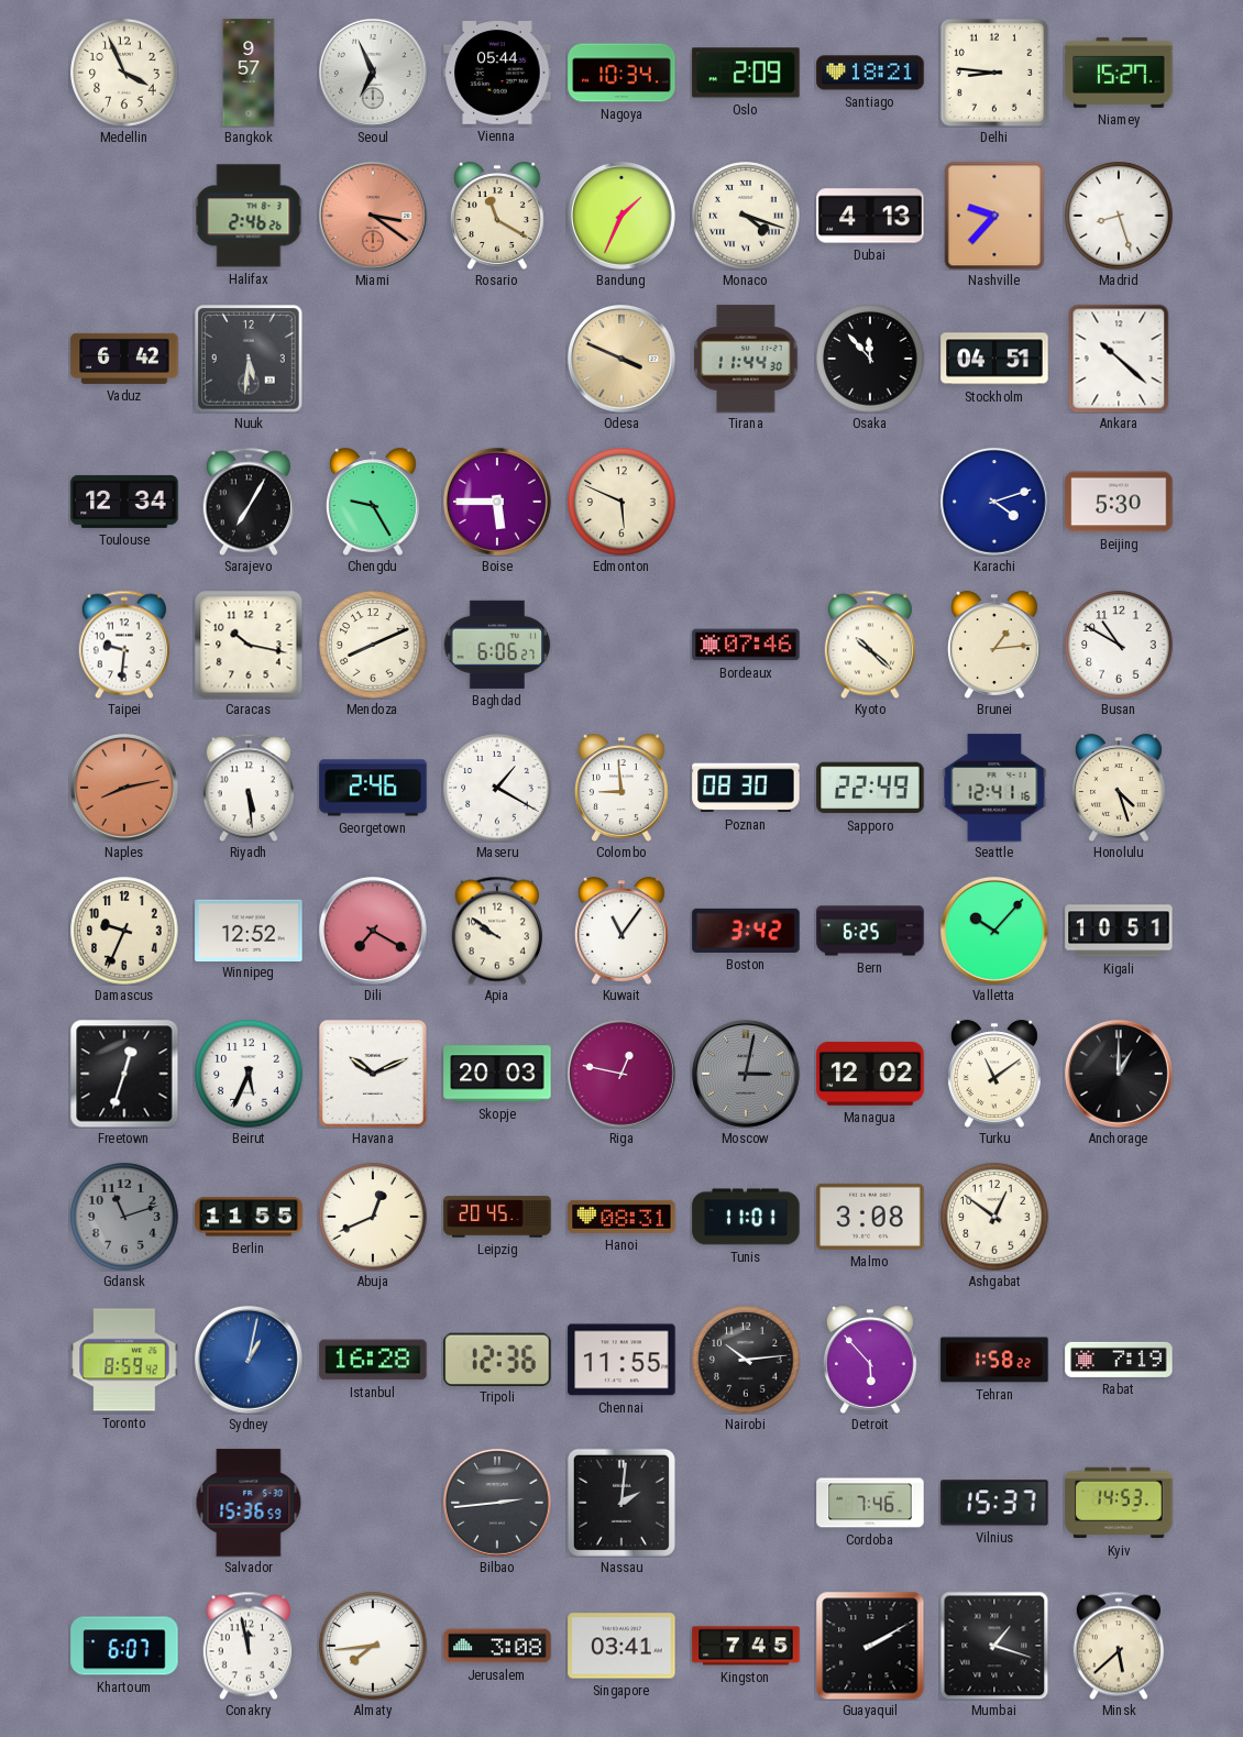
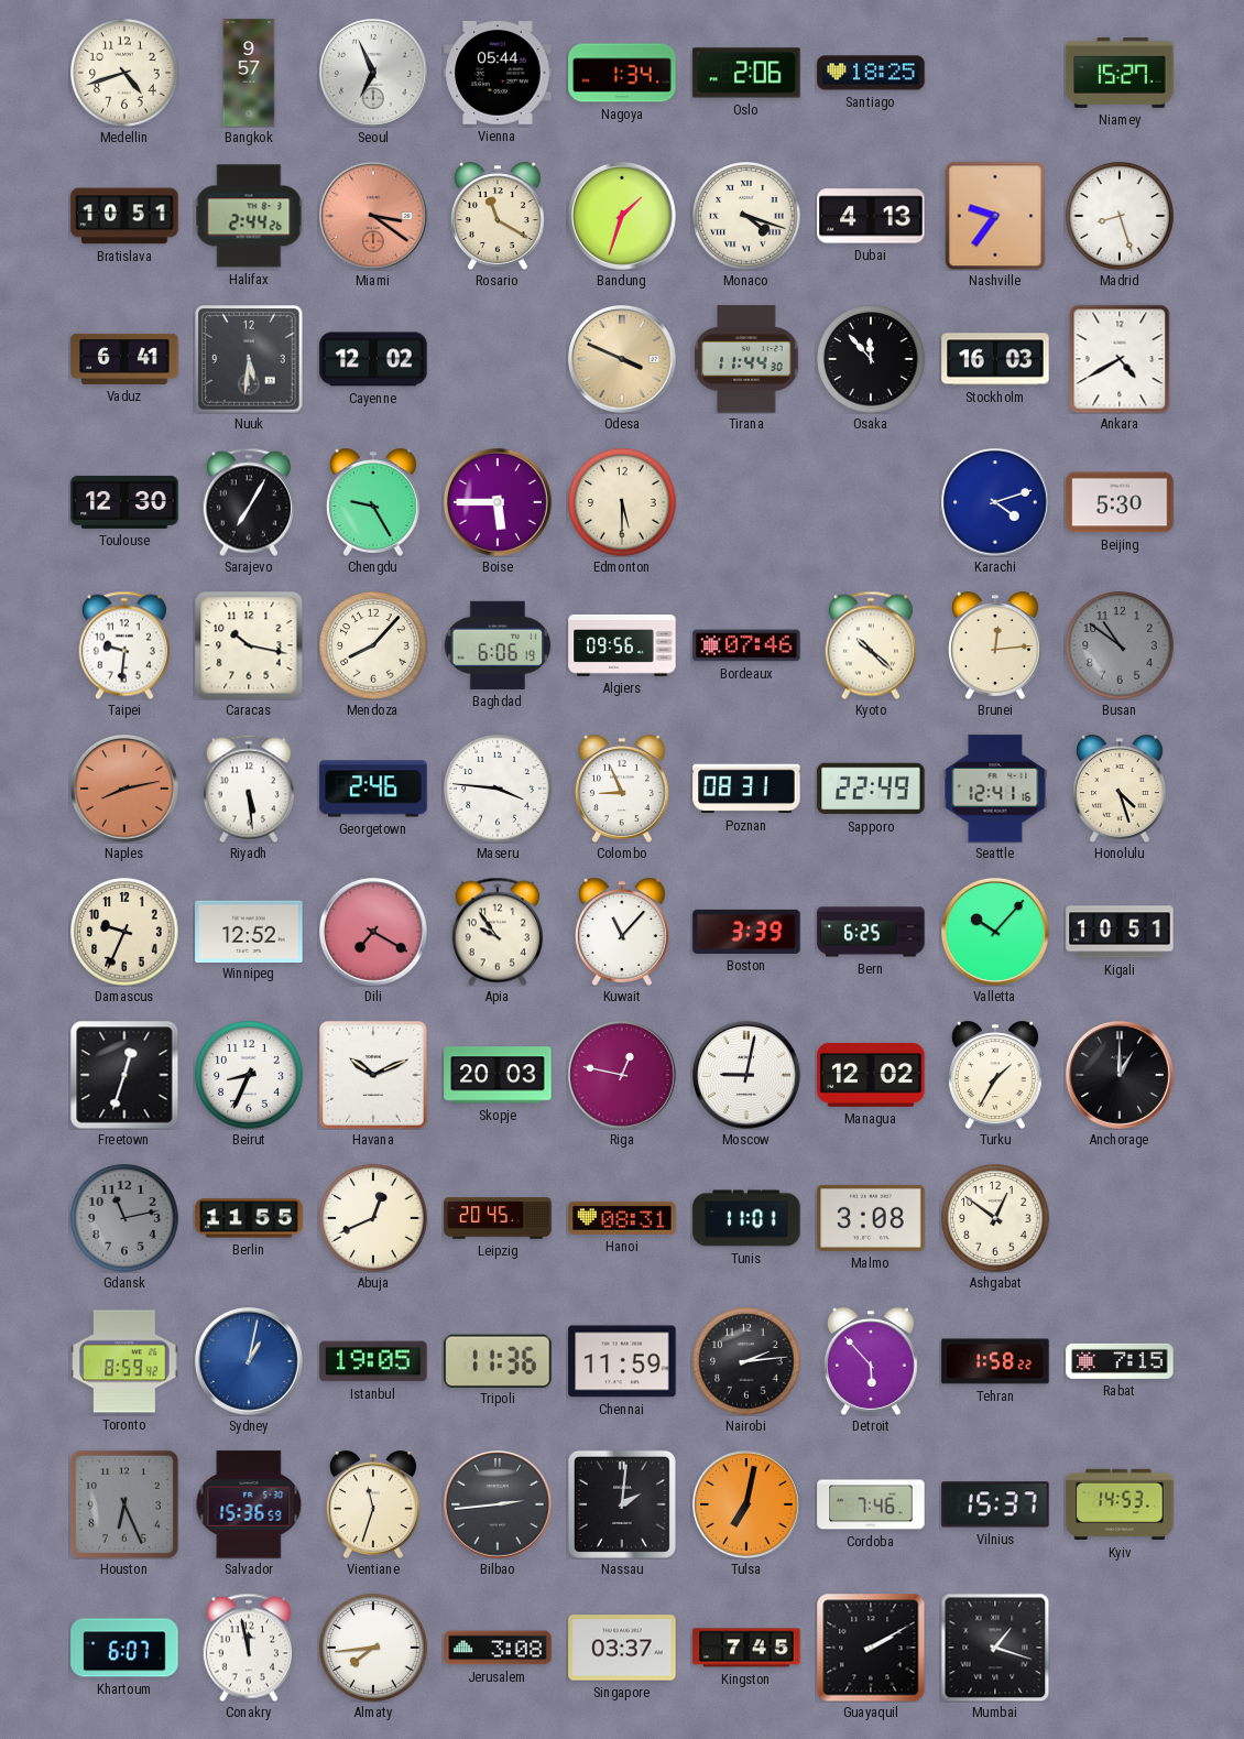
Medellin: 3:56 -> 4:42 (124, 73)
Nagoya: 10:34 -> 1:34 (622, 73)
Oslo: 2:09 -> 2:06 (746, 73)
Santiago: 18:21 -> 18:25 (871, 73)
Delhi: 8:46 -> none (994, 73)
Bratislava: none -> 10:51 (124, 216)
Halifax: 2:46 -> 2:44 (249, 216)
Bandung: 1:34 -> 1:33 (622, 216)
Nashville: 9:37 -> 9:36 (995, 216)
Vaduz: 6:42 -> 6:41 (124, 359)
Cayenne: none -> 12:02 (373, 359)
Stockholm: 04:51 -> 16:03 (995, 359)
Ankara: 10:22 -> 4:40 (1120, 359)
Toulouse: 12:34 -> 12:30 (124, 502)
Edmonton: 5:49 -> 5:30 (622, 502)
Mendoza: 8:11 -> 8:07 (373, 645)
Baghdad: 6:06:27 -> 6:06:19 (498, 645)
Algiers: none -> 09:56 (622, 646)
Brunei: 1:14 -> 12:14 (995, 645)
Busan: 10:50 -> 10:51 (1120, 645)
Busan dial: white -> grey (1120, 645)
Maseru: 1:20 -> 3:46 (498, 789)
Colombo: 8:59 -> 8:56 (622, 789)
Poznan: 08:30 -> 08:31 (746, 789)
Apia: 9:51 -> 9:54 (498, 932)
Kuwait: 11:06 -> 11:07 (622, 932)
Boston: 3:42 -> 3:39 (746, 932)
Beirut: 5:34 -> 8:34 (249, 1075)
Moscow: 3:02 -> 9:02 (746, 1075)
Moscow dial: grey -> white (746, 1075)
Turku: 11:09 -> 1:35 (995, 1075)
Gdansk: 11:12 -> 11:13 (124, 1218)
Istanbul: 16:28 -> 19:05 (373, 1361)
Tripoli: 12:36 -> 11:36 (498, 1360)
Chennai: 11:55 -> 11:59 (622, 1361)
Nairobi: 10:14 -> 2:14 (746, 1361)
Rabat: 7:19 -> 7:15 (1120, 1361)
Houston: none -> 6:26 (124, 1504)
Vientiane: none -> 11:33 (373, 1504)
Tulsa: none -> 7:02 (746, 1504)
Singapore: 03:41 -> 03:37 (622, 1648)
Minsk: 5:38 -> none (1119, 1646)
